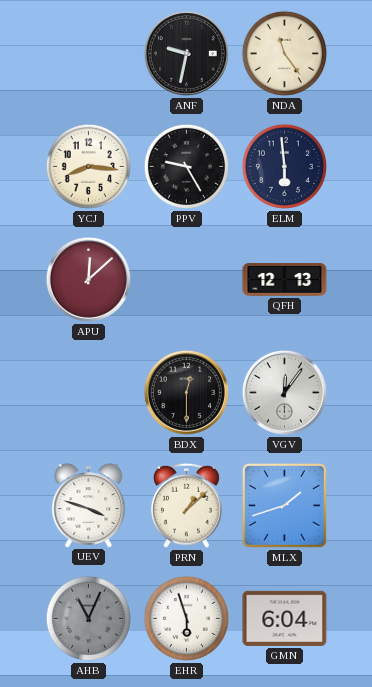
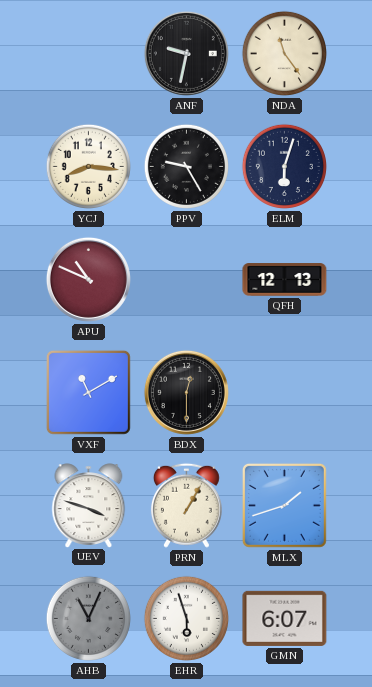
ELM: 5:59 -> 6:03 (284, 166)
APU: 12:08 -> 10:49 (88, 279)
VXF: none -> 11:10 (88, 392)
VGV: 12:06 -> none (284, 392)
PRN: 1:08 -> 1:05 (186, 505)
GMN: 6:04 -> 6:07 (285, 618)
